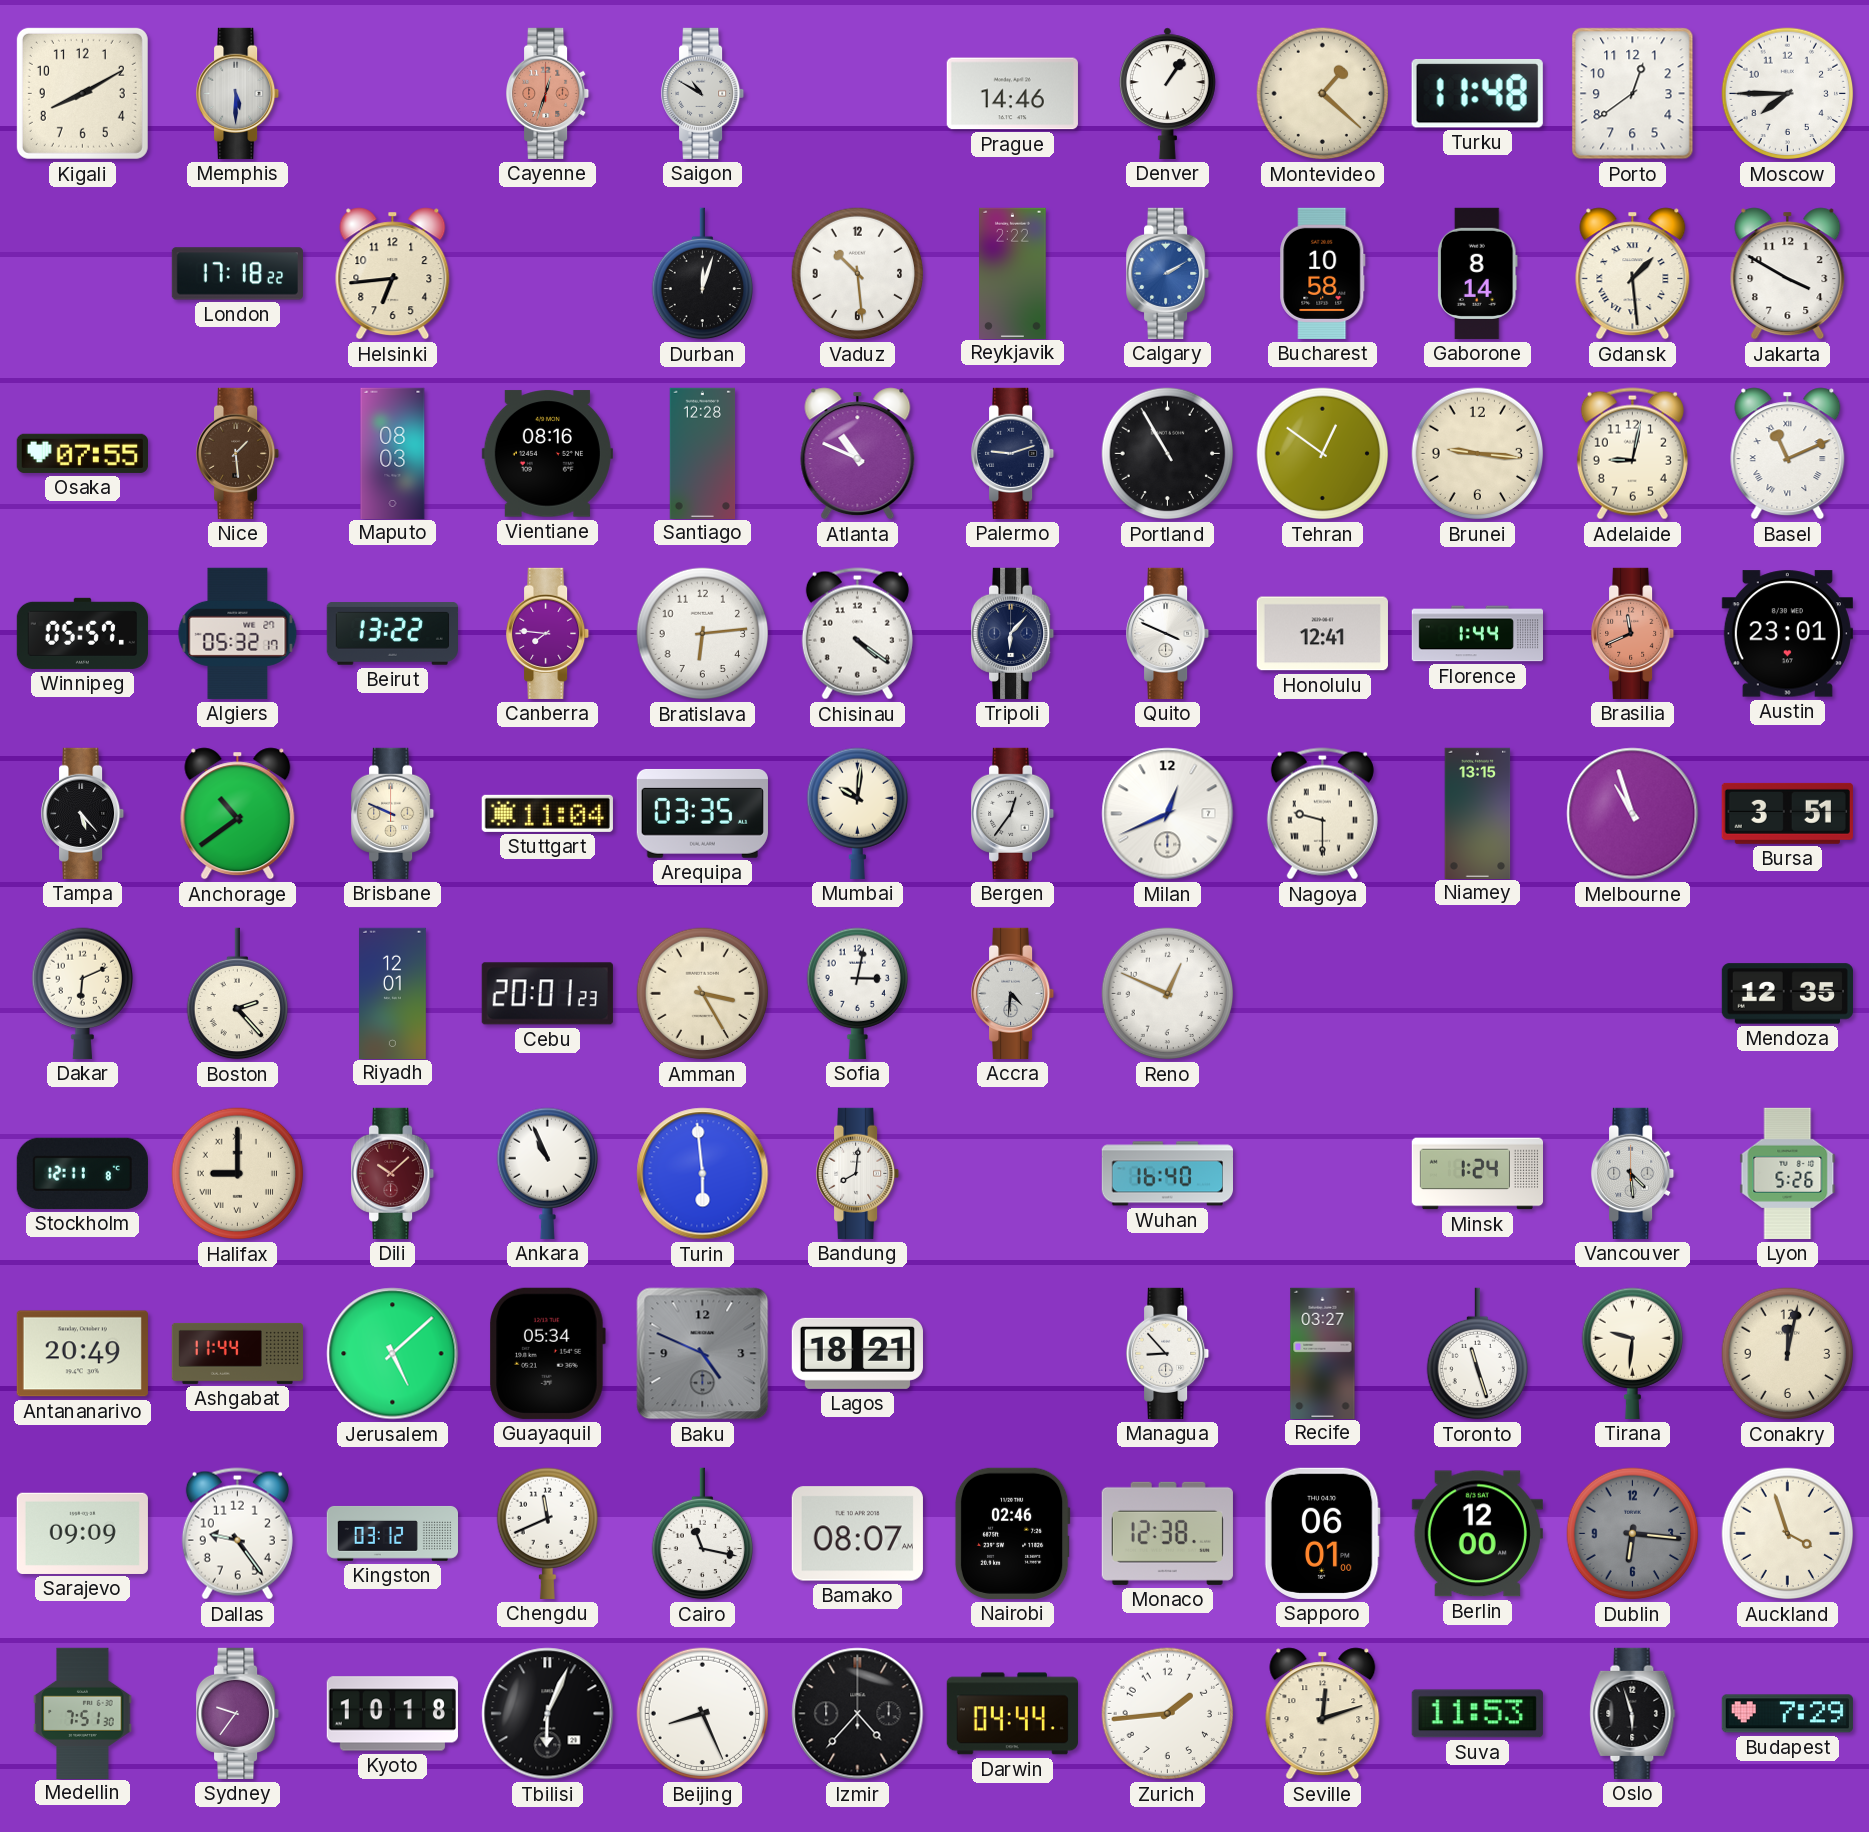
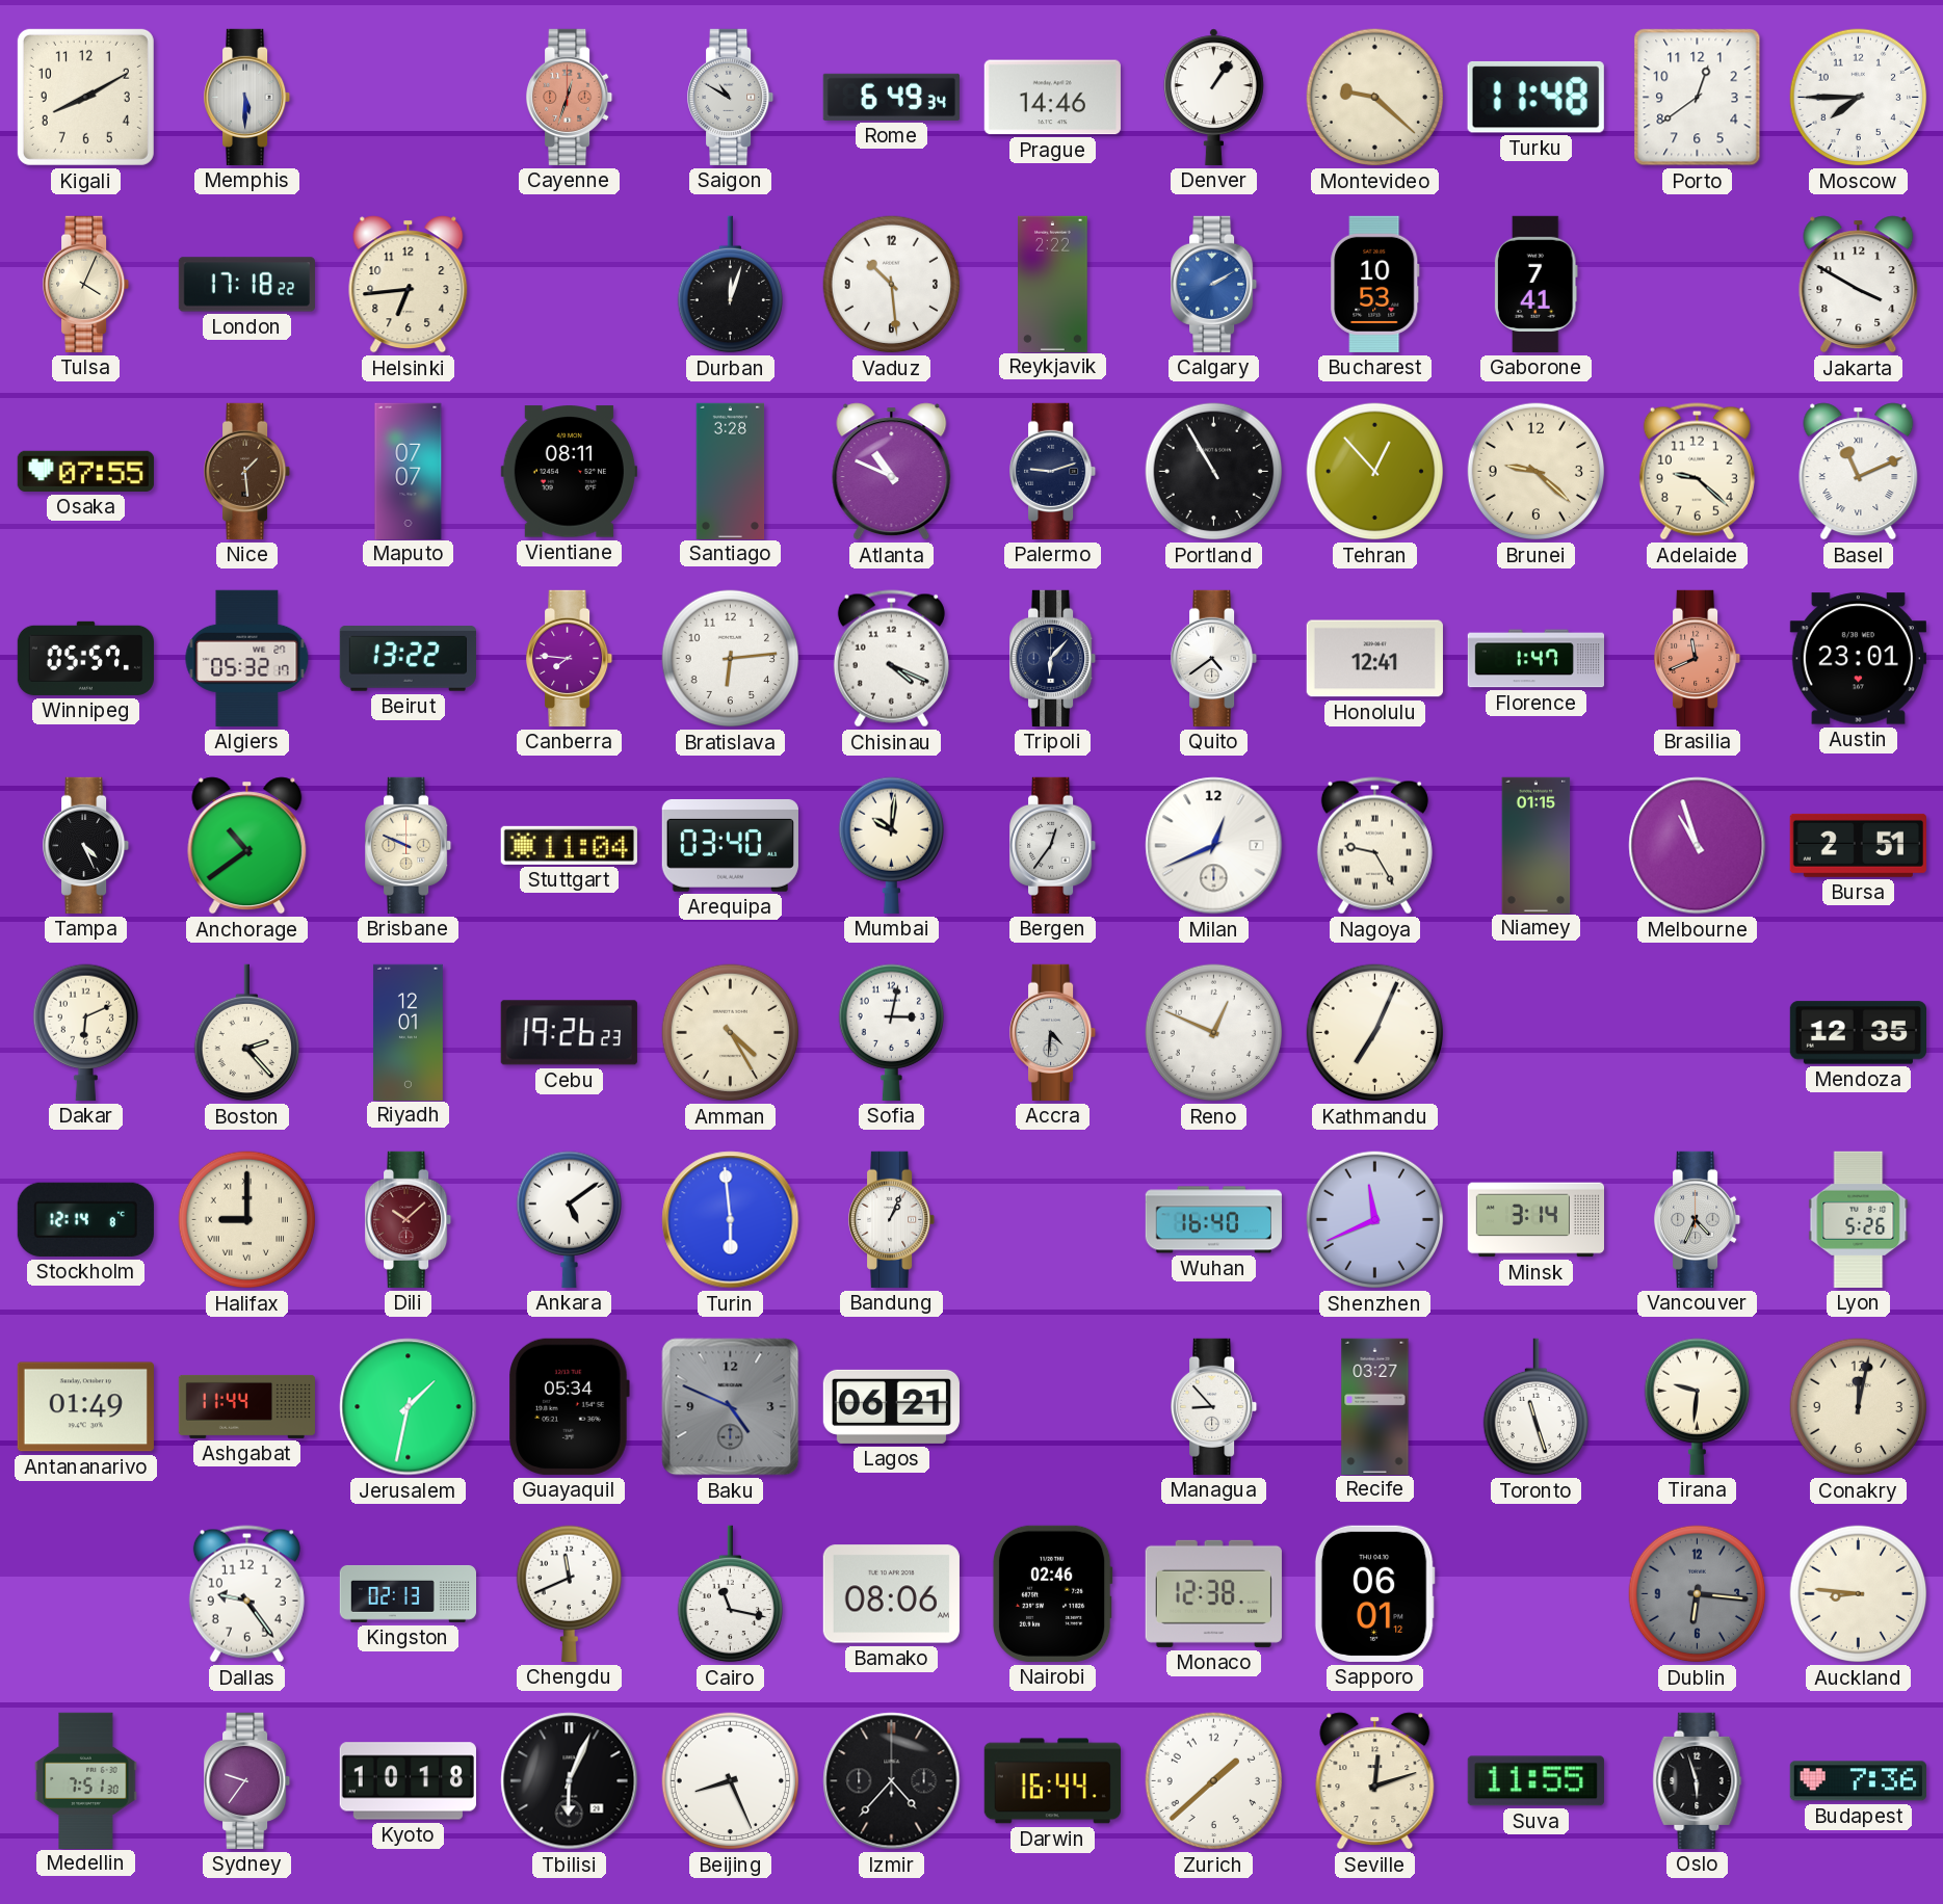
Rome: none -> 6:49 (891, 97)
Montevideo: 1:22 -> 9:22 (1375, 98)
Tulsa: none -> 4:04 (87, 284)
Bucharest: 10:58 -> 10:53 (1375, 284)
Gaborone: 8:14 -> 7:41 (1535, 284)
Gdansk: 1:29 -> none (1633, 274)
Maputo: 08:03 -> 07:07 (409, 471)
Vientiane: 08:16 -> 08:11 (569, 472)
Santiago: 12:28 -> 3:28 (731, 471)
Tehran: 12:51 -> 12:53 (1375, 472)
Brunei: 9:16 -> 9:22 (1537, 472)
Adelaide: 9:02 -> 9:22 (1697, 472)
Chisinau: 4:21 -> 4:19 (891, 659)
Quito: 3:49 -> 4:39 (1215, 658)
Florence: 1:44 -> 1:47 (1535, 659)
Tampa: 5:23 -> 4:26 (87, 845)
Arequipa: 03:35 -> 03:40 (730, 845)
Nagoya: 9:30 -> 9:25 (1374, 846)
Niamey: 13:15 -> 01:15 (1537, 845)
Bursa: 3:51 -> 2:51 (1858, 845)
Cebu: 20:01 -> 19:26 (569, 1033)
Amman: 3:25 -> 4:25 (731, 1033)
Kathmandu: none -> 7:04 (1375, 1033)
Stockholm: 12:11 -> 12:14 (85, 1219)
Ankara: 10:56 -> 5:09 (569, 1219)
Bandung: 8:01 -> 1:04 (893, 1219)
Shenzhen: none -> 11:41 (1375, 1220)
Minsk: 1:24 -> 3:14 (1535, 1220)
Vancouver: 4:29 -> 4:34 (1699, 1219)
Antananarivo: 20:49 -> 01:49 (85, 1407)
Jerusalem: 5:08 -> 1:32 (409, 1407)
Lagos: 18:21 -> 06:21 (891, 1406)
Sarajevo: 09:09 -> none (82, 1533)
Kingston: 03:12 -> 02:13 (408, 1593)
Bamako: 08:07 -> 08:06 (891, 1594)
Sapporo: 06:01:00 -> 06:01:12 (1374, 1593)
Berlin: 12:00 -> none (1477, 1534)
Auckland: 3:57 -> 8:46 (1859, 1594)
Darwin: 04:44 -> 16:44 (1052, 1781)
Zurich: 1:44 -> 1:38 (1214, 1781)
Suva: 11:53 -> 11:55 (1535, 1781)
Budapest: 7:29 -> 7:36 (1858, 1781)
